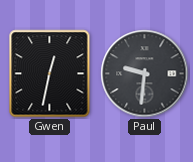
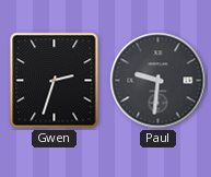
Gwen: 12:32 -> 2:33 (55, 81)
